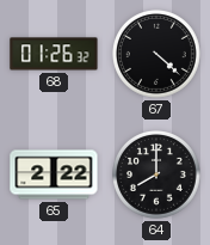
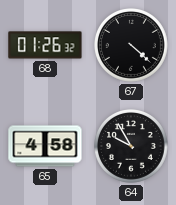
65: 2:22 -> 4:58 (45, 146)
64: 8:00 -> 9:55 (132, 147)
